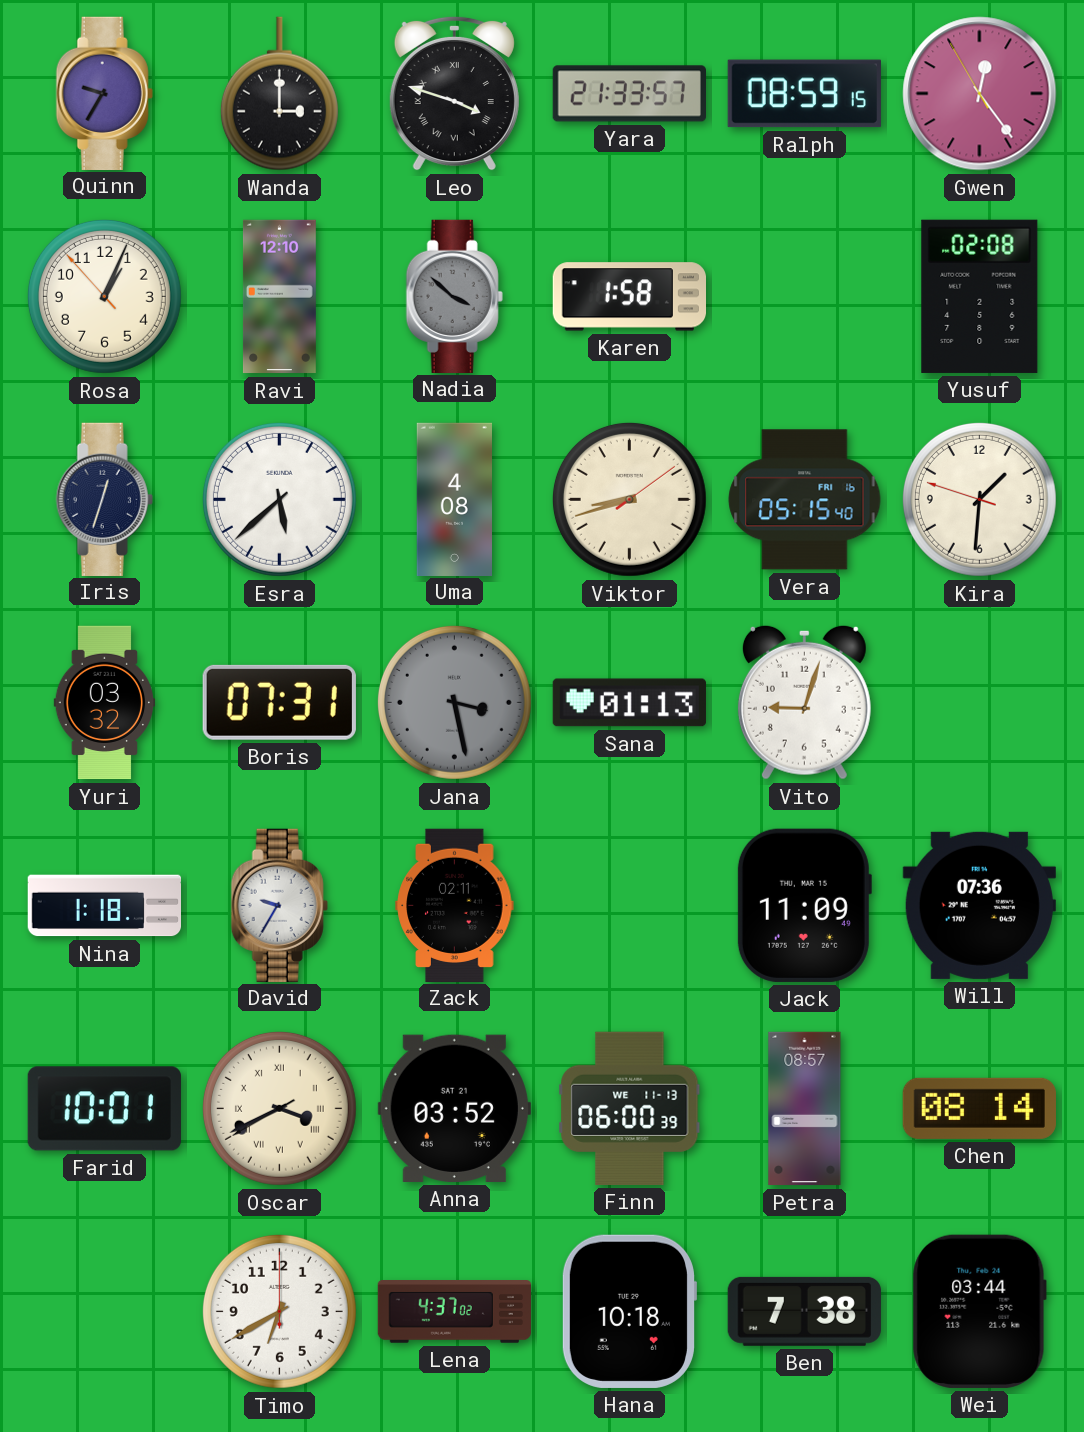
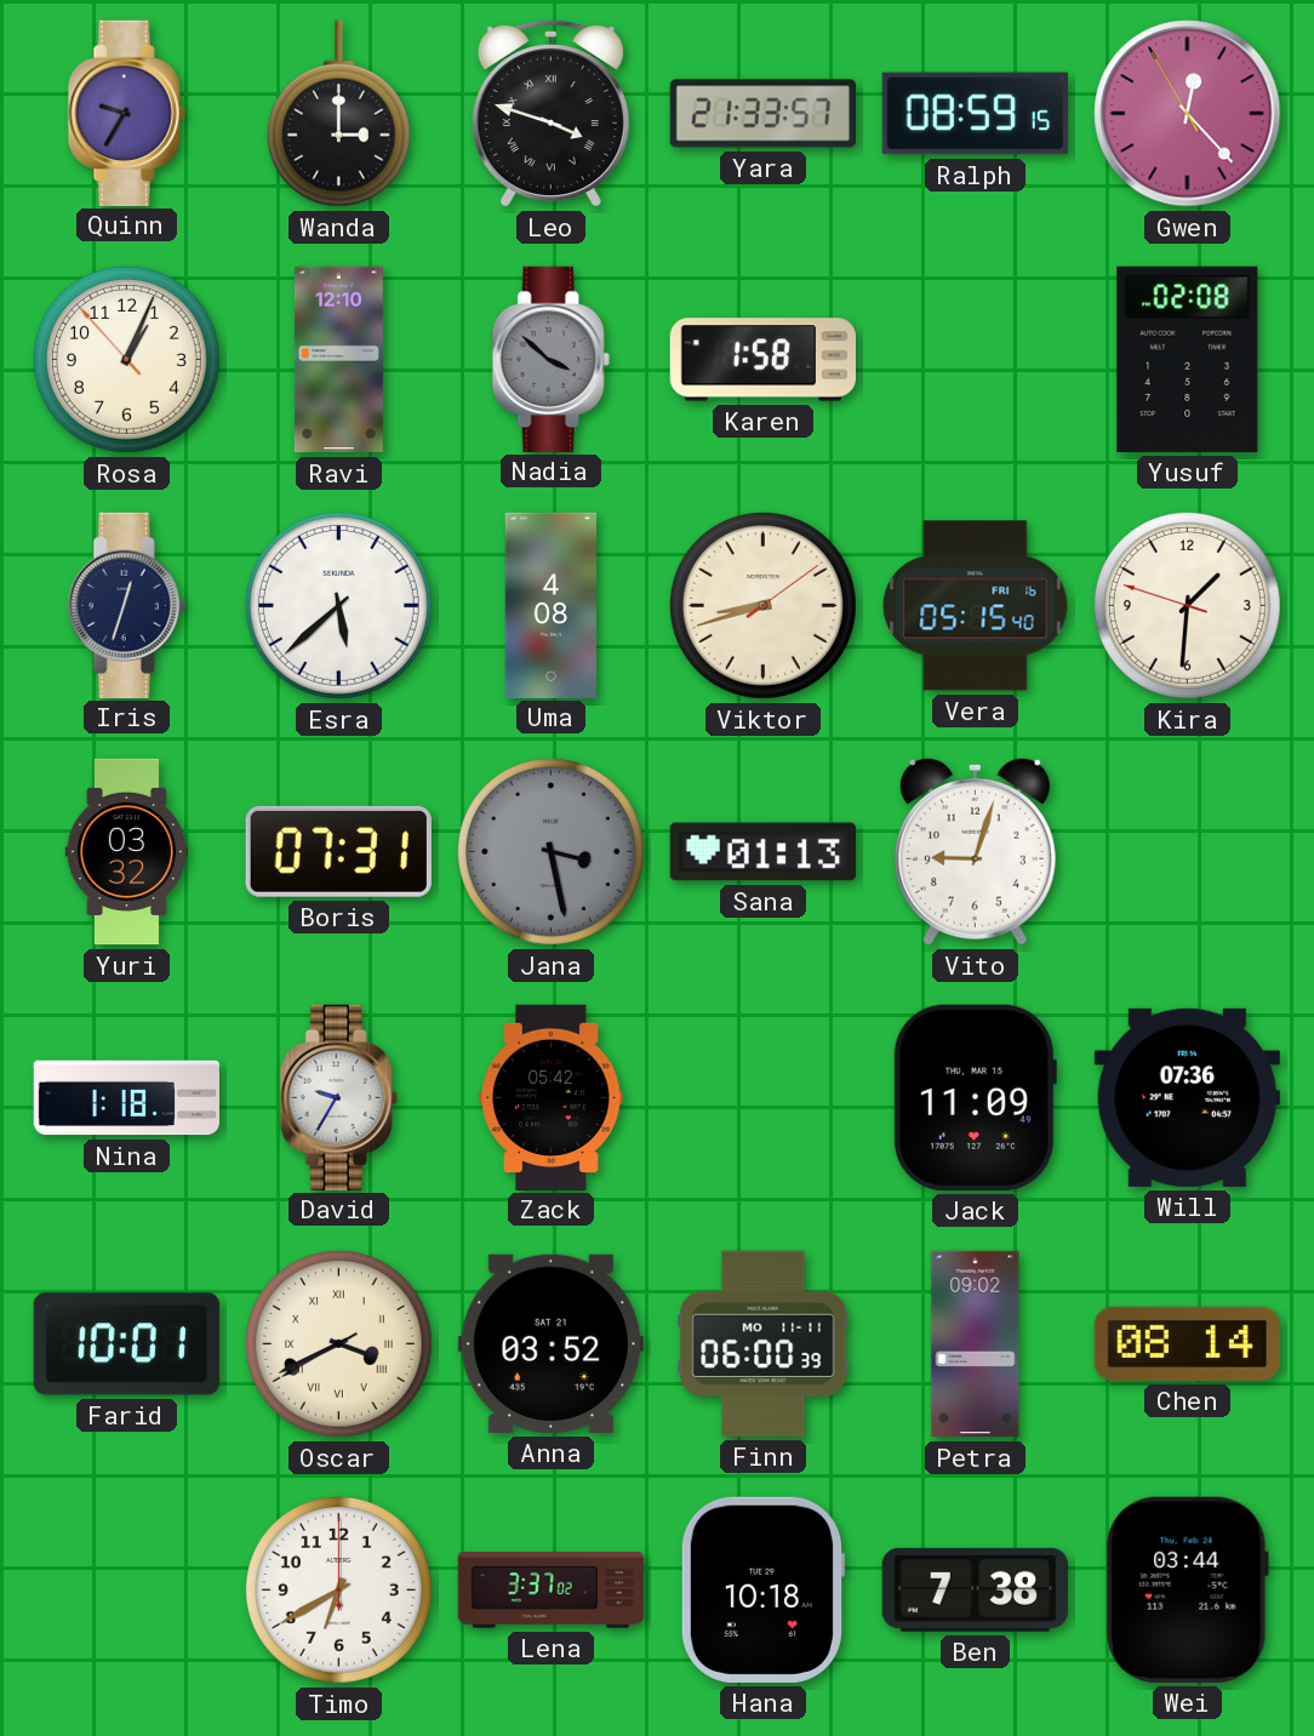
Gwen: 12:23 -> 12:22 (1188, 114)
Zack: 02:11 -> 05:42 (552, 1097)
Finn date: WE 11-13 -> MO 11-11 (764, 1343)
Petra: 08:57 -> 09:02 (976, 1344)
Lena: 4:37 -> 3:37 (550, 1591)
